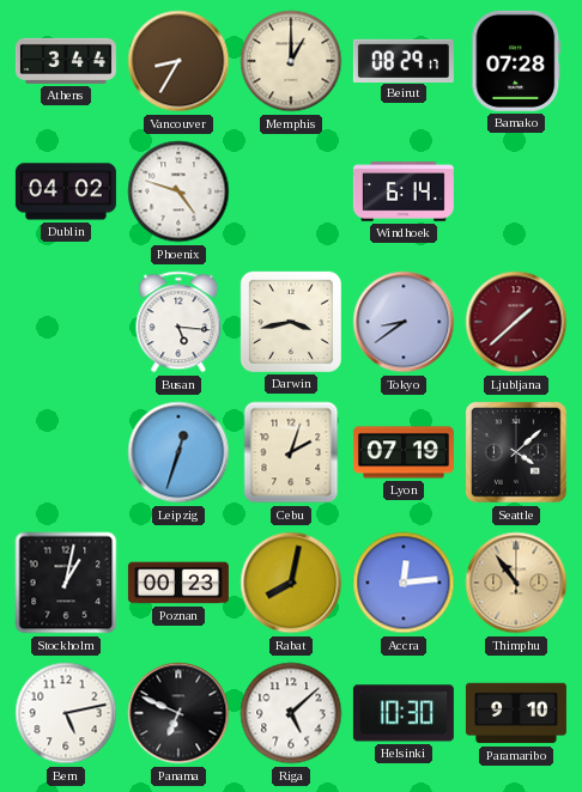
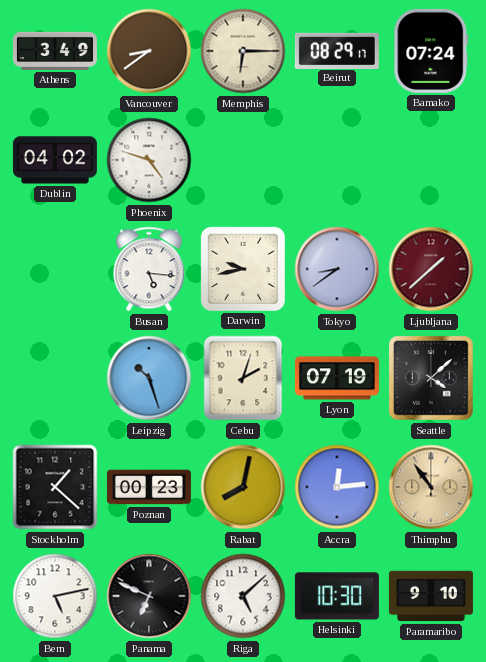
Athens: 3:44 -> 3:49 (55, 51)
Vancouver: 8:35 -> 8:39 (149, 51)
Memphis: 1:00 -> 6:15 (243, 51)
Bamako: 07:28 -> 07:24 (431, 51)
Windhoek: 6:14 -> none (404, 191)
Darwin: 3:43 -> 9:43 (243, 269)
Leipzig: 12:33 -> 10:27 (149, 378)
Stockholm: 1:02 -> 1:22 (55, 487)
